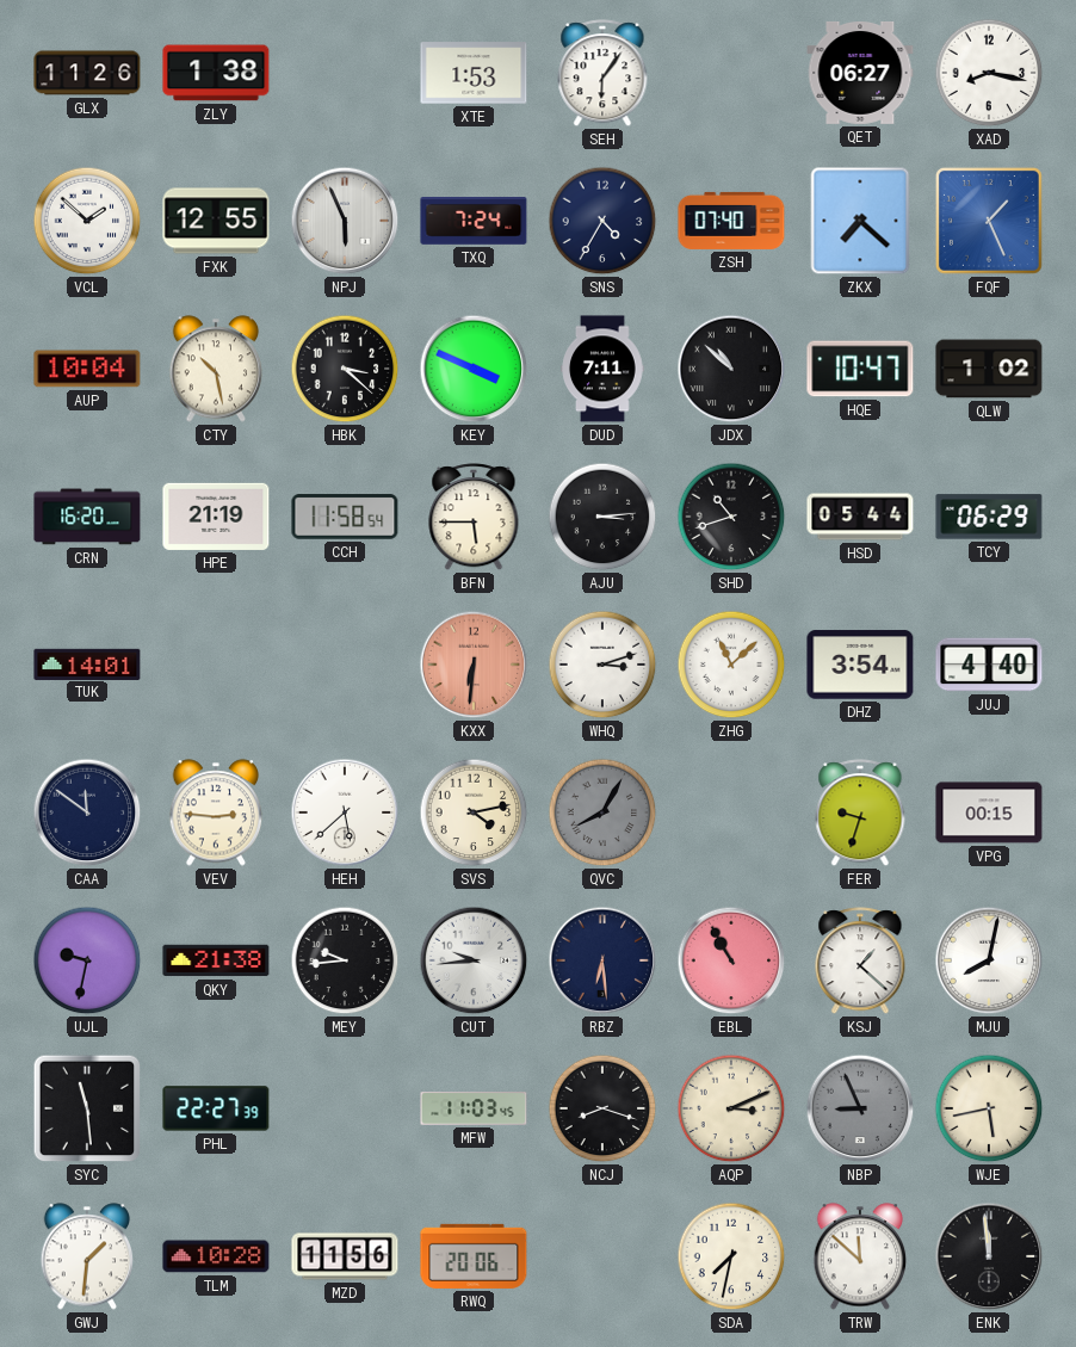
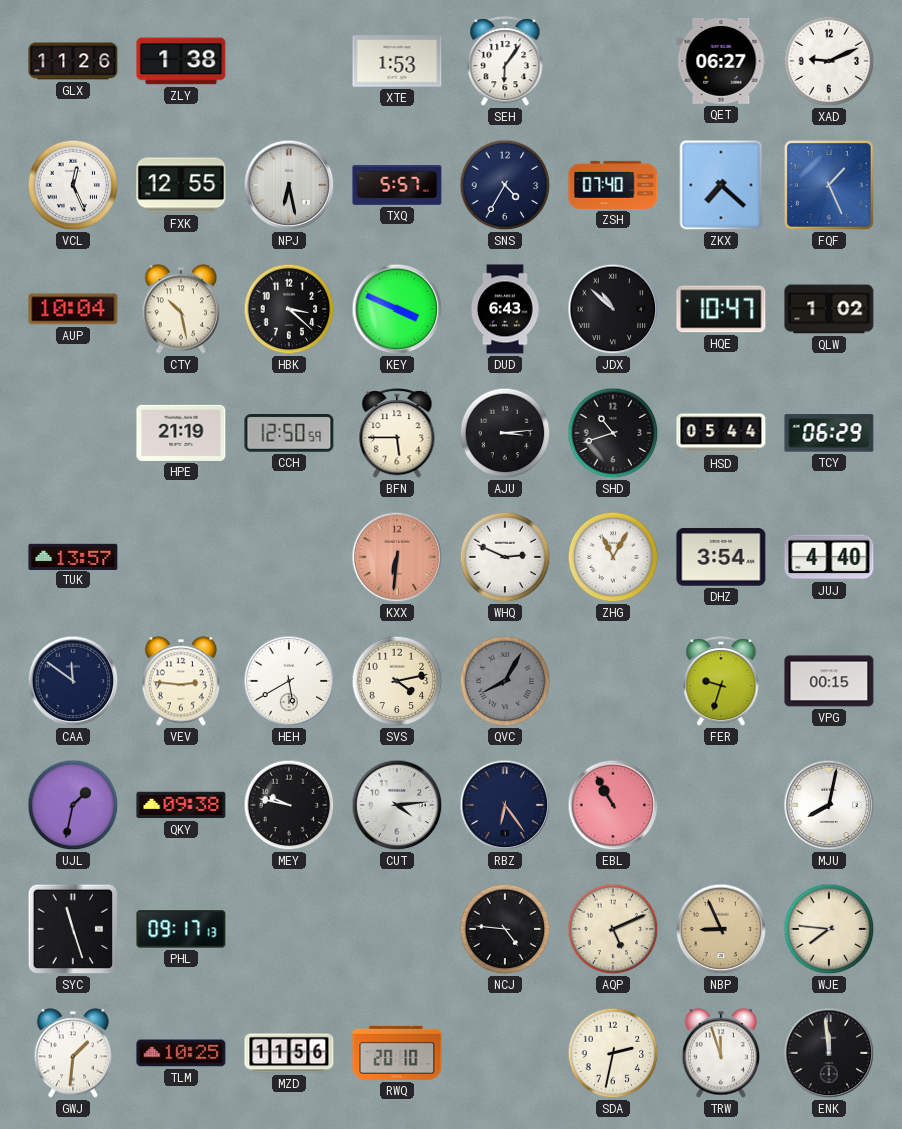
XAD: 8:17 -> 9:11 (829, 61)
VCL: 1:52 -> 12:26 (73, 185)
NPJ: 5:56 -> 6:28 (289, 185)
TXQ: 7:24 -> 5:57 (397, 186)
DUD: 7:11 -> 6:43 (505, 309)
CRN: 16:20 -> none (87, 517)
CCH: 11:58 -> 12:50 (289, 433)
TUK: 14:01 -> 13:57 (73, 556)
WHQ: 3:12 -> 2:49 (505, 557)
ZHG: 11:08 -> 11:05 (613, 557)
HEH: 5:38 -> 5:40 (289, 681)
UJL: 9:32 -> 1:32 (73, 805)
QKY: 21:38 -> 09:38 (181, 805)
MEY: 9:44 -> 9:47 (289, 805)
CUT: 9:44 -> 4:14 (397, 805)
RBZ: 6:29 -> 6:24 (505, 805)
KSJ: 1:22 -> none (860, 962)
SYC: 11:29 -> 11:27 (73, 929)
PHL: 22:27 -> 09:17 (181, 929)
MFW: 11:03 -> none (474, 1108)
NCJ: 8:18 -> 4:46 (505, 929)
AQP: 3:11 -> 5:11 (613, 929)
NBP dial: grey -> champagne (721, 929)
WJE: 5:43 -> 7:46 (829, 929)
TLM: 10:28 -> 10:25 (181, 1053)
RWQ: 20:06 -> 20:10 (397, 1053)
SDA: 7:32 -> 2:32 (613, 1053)
TRW: 11:52 -> 11:57 (721, 1053)
